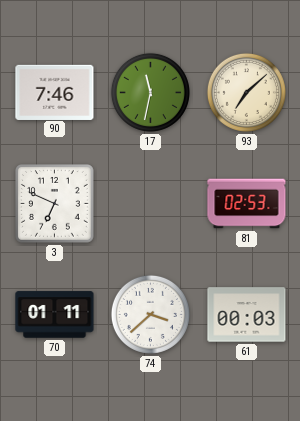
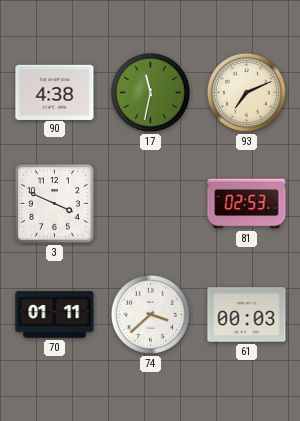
90: 7:46 -> 4:38 (55, 92)
93: 7:08 -> 7:11 (246, 92)
3: 6:49 -> 3:49 (55, 204)
